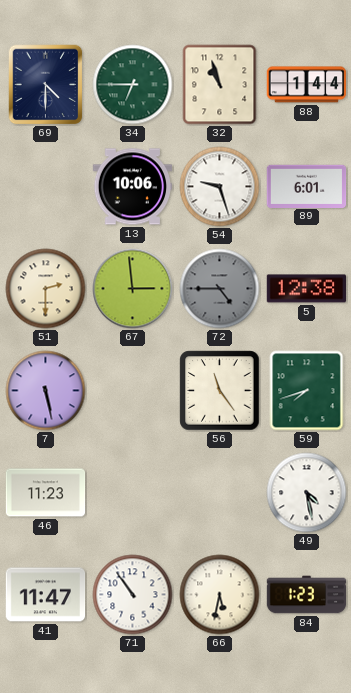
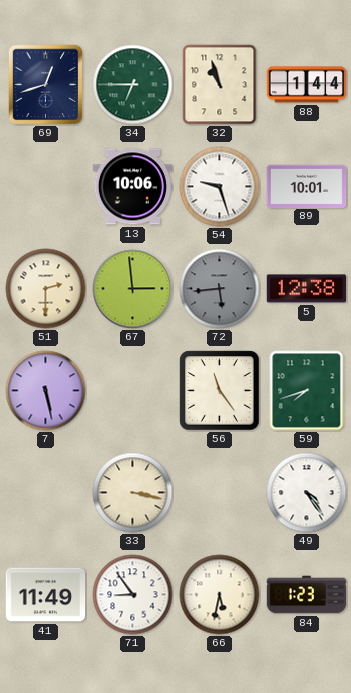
69: 4:30 -> 12:42 (46, 85)
89: 6:01 -> 10:01 (307, 186)
72: 4:45 -> 5:44 (220, 289)
46: 11:23 -> none (46, 493)
33: none -> 3:17 (133, 493)
49: 4:28 -> 4:24 (307, 493)
41: 11:47 -> 11:49 (46, 595)
71: 10:54 -> 8:54 (133, 595)
